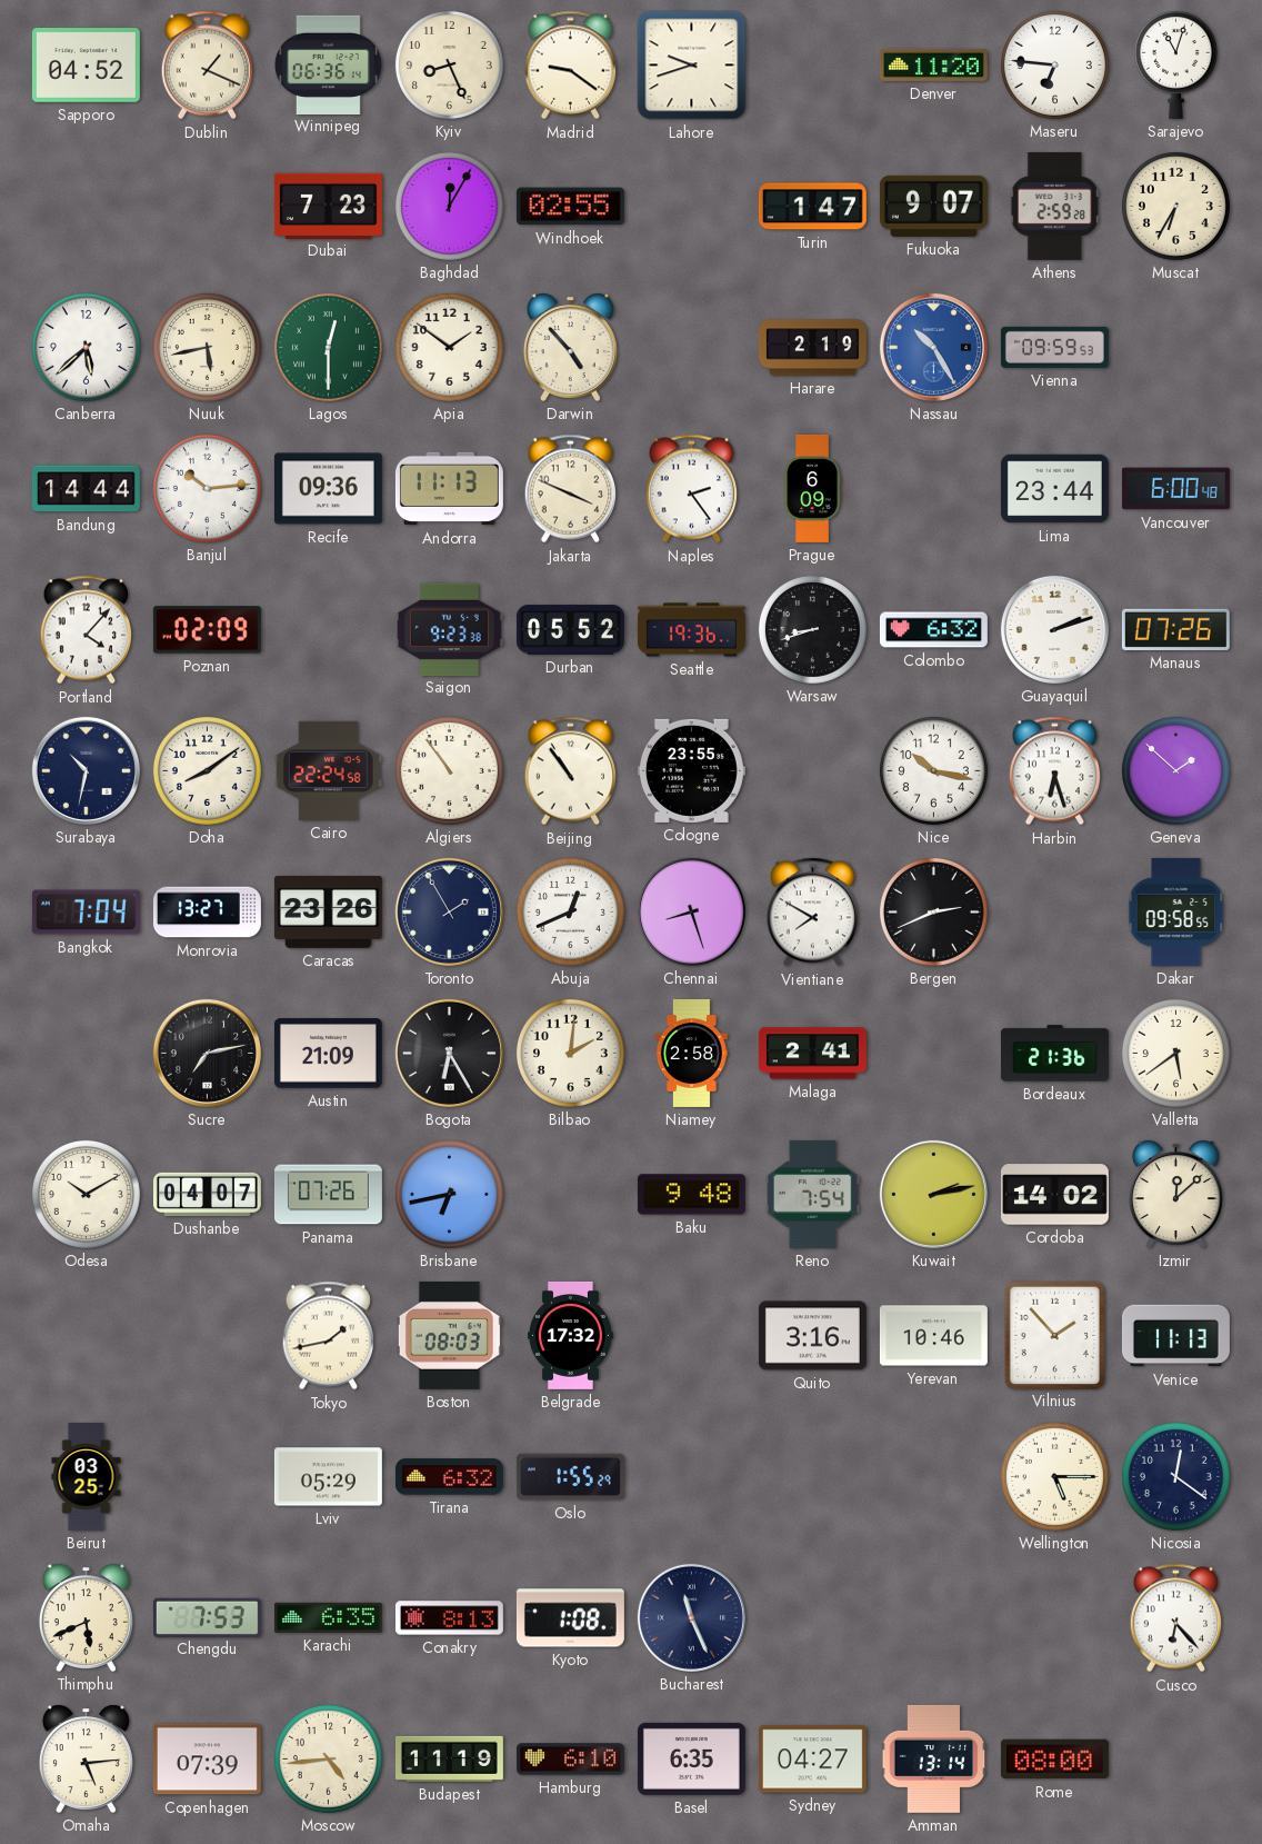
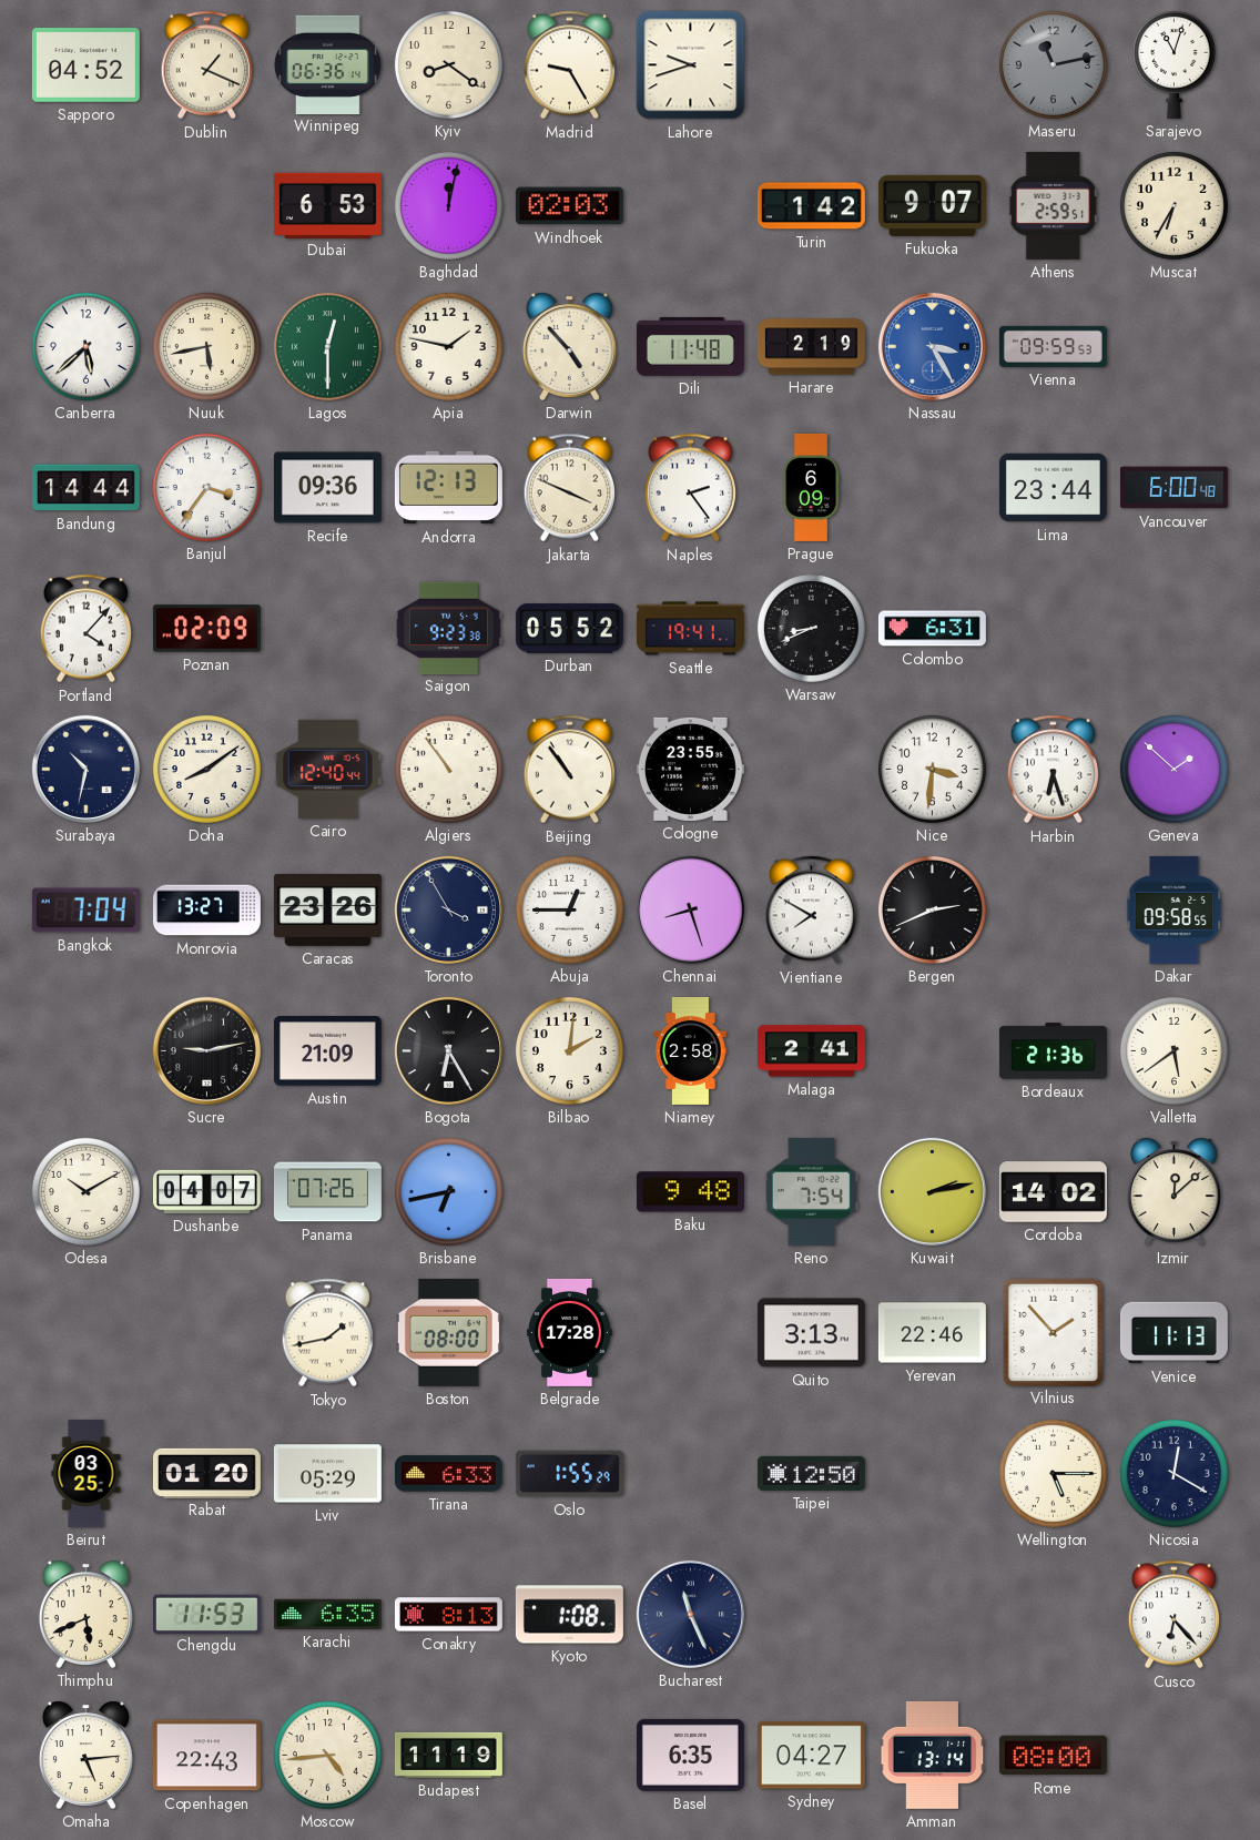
Kyiv: 8:26 -> 8:21 (448, 64)
Madrid: 9:21 -> 9:25 (570, 65)
Denver: 11:20 -> none (933, 64)
Maseru: 6:46 -> 11:13 (1053, 64)
Maseru dial: white -> grey (1053, 64)
Dubai: 7:23 -> 6:53 (327, 205)
Baghdad: 12:05 -> 12:02 (448, 205)
Windhoek: 02:55 -> 02:03 (569, 206)
Turin: 1:47 -> 1:42 (811, 206)
Athens: 2:59:28 -> 2:59:51 (1053, 205)
Apia: 1:51 -> 1:47 (448, 346)
Dili: none -> 11:48 (690, 346)
Nassau: 10:25 -> 3:25 (932, 346)
Banjul: 10:14 -> 3:36 (206, 487)
Andorra: 11:13 -> 12:13 (448, 488)
Seattle: 19:36 -> 19:41 (690, 629)
Warsaw: 8:42 -> 8:41 (811, 628)
Colombo: 6:32 -> 6:31 (932, 629)
Guayaquil: 2:12 -> none (1054, 629)
Manaus: 07:26 -> none (1175, 629)
Cairo: 22:24 -> 12:40 (327, 769)
Nice: 10:17 -> 3:31 (932, 769)
Toronto: 1:55 -> 3:55 (448, 909)
Abuja: 12:41 -> 12:45 (569, 909)
Sucre: 7:13 -> 9:13 (206, 1050)
Boston: 08:03 -> 08:00 (448, 1332)
Belgrade: 17:32 -> 17:28 (569, 1332)
Quito: 3:16 -> 3:13 (811, 1333)
Yerevan: 10:46 -> 22:46 (932, 1333)
Rabat: none -> 01:20 (206, 1473)
Tirana: 6:32 -> 6:33 (448, 1474)
Taipei: none -> 12:50 (811, 1473)
Nicosia: 12:21 -> 12:20 (1173, 1473)
Chengdu: 7:53 -> 11:53 (206, 1614)
Copenhagen: 07:39 -> 22:43 (206, 1756)
Hamburg: 6:10 -> none (570, 1760)
